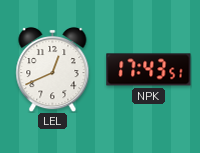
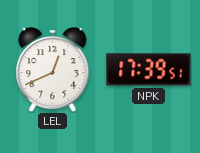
NPK: 17:43 -> 17:39 (149, 70)
